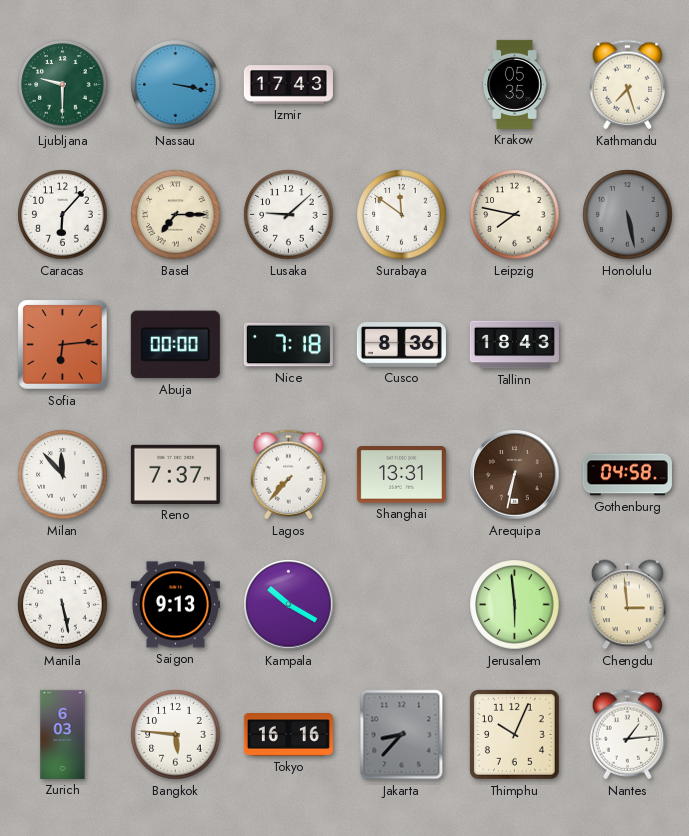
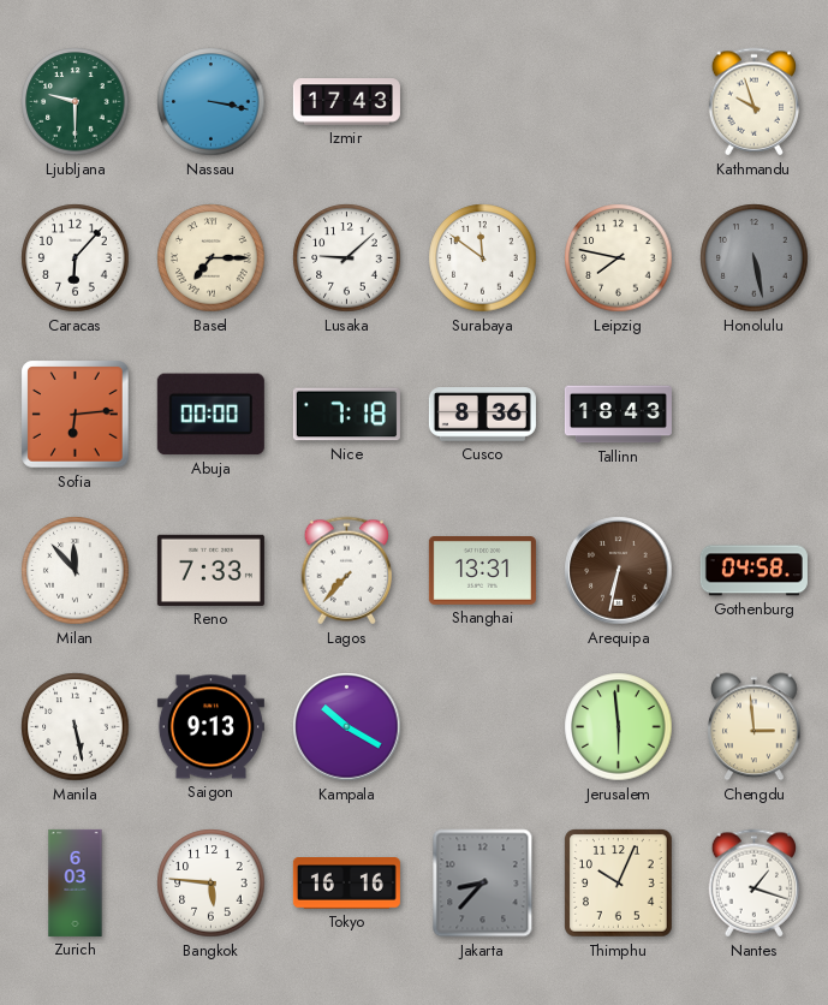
Krakow: 05:35 -> none (515, 84)
Kathmandu: 7:27 -> 9:57 (755, 102)
Reno: 7:37 -> 7:33 (210, 570)
Nantes: 1:14 -> 1:18 (755, 884)
